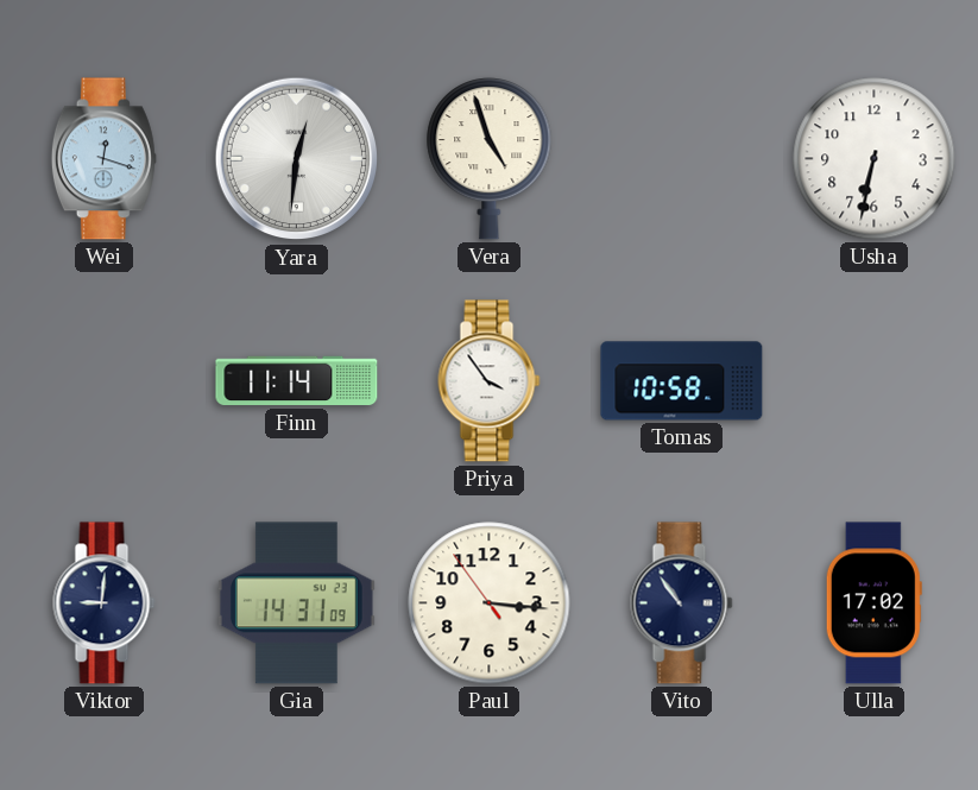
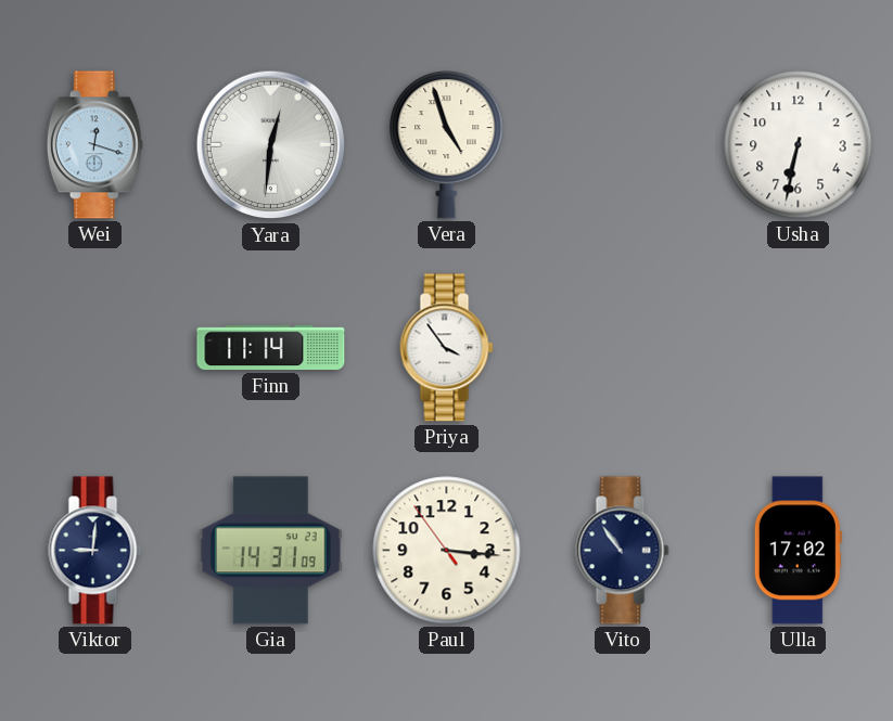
Tomas: 10:58 -> none (682, 381)
